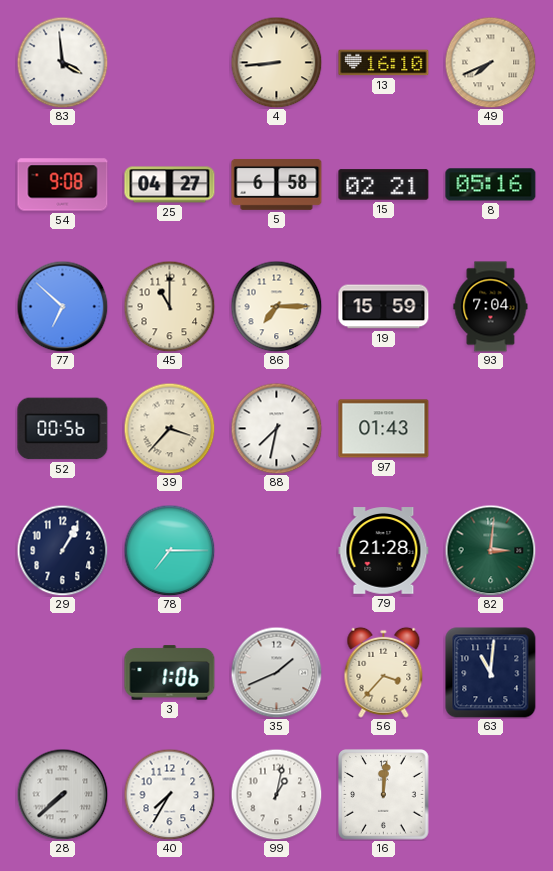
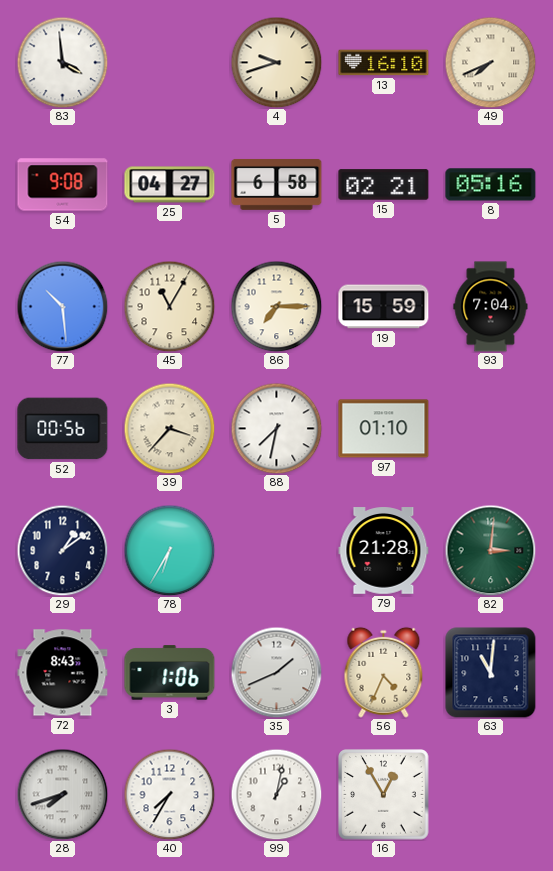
4: 8:44 -> 9:42 (276, 62)
77: 6:52 -> 10:29 (62, 306)
45: 11:00 -> 11:05 (169, 306)
97: 01:43 -> 01:10 (384, 429)
29: 1:05 -> 1:09 (62, 550)
78: 7:15 -> 6:35 (169, 550)
72: none -> 8:43 (63, 673)
56: 3:37 -> 4:34 (384, 672)
28: 7:38 -> 7:42 (62, 794)
16: 12:01 -> 12:55 (384, 795)
